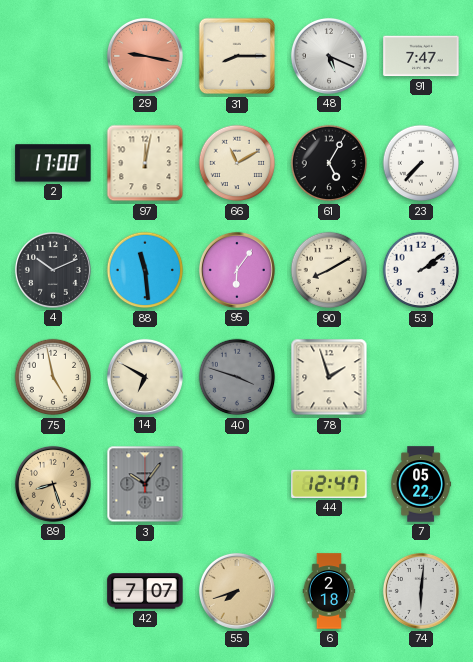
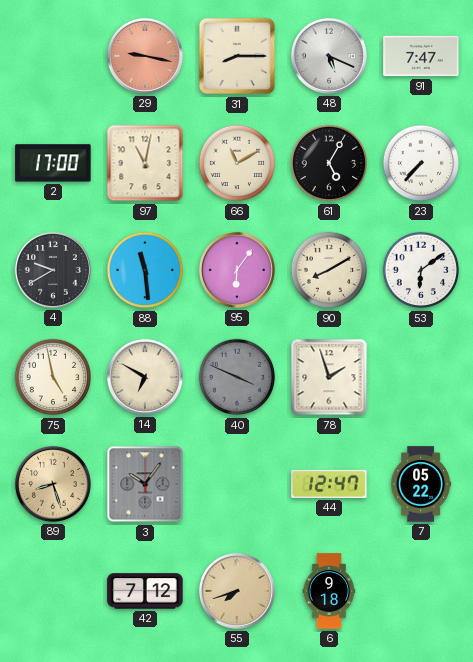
97: 12:02 -> 11:02 (145, 163)
4: 10:11 -> 9:40 (53, 270)
53: 2:09 -> 6:09 (421, 270)
40: 3:48 -> 3:49 (237, 377)
42: 7:07 -> 7:12 (145, 591)
6: 2:18 -> 9:18 (329, 591)
74: 6:01 -> none (421, 591)
